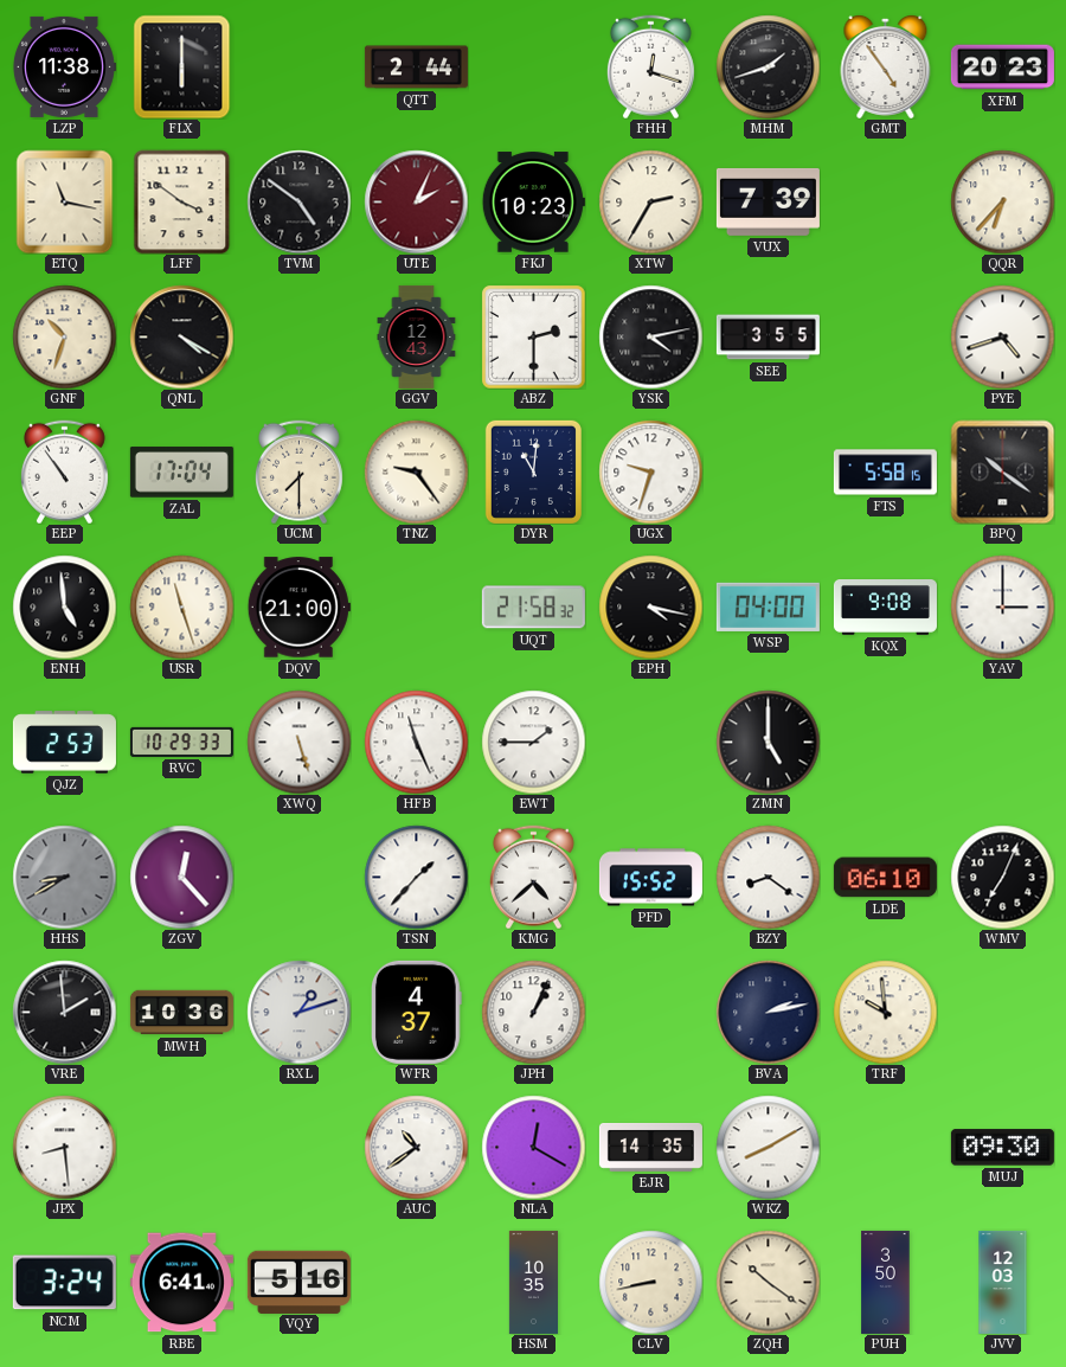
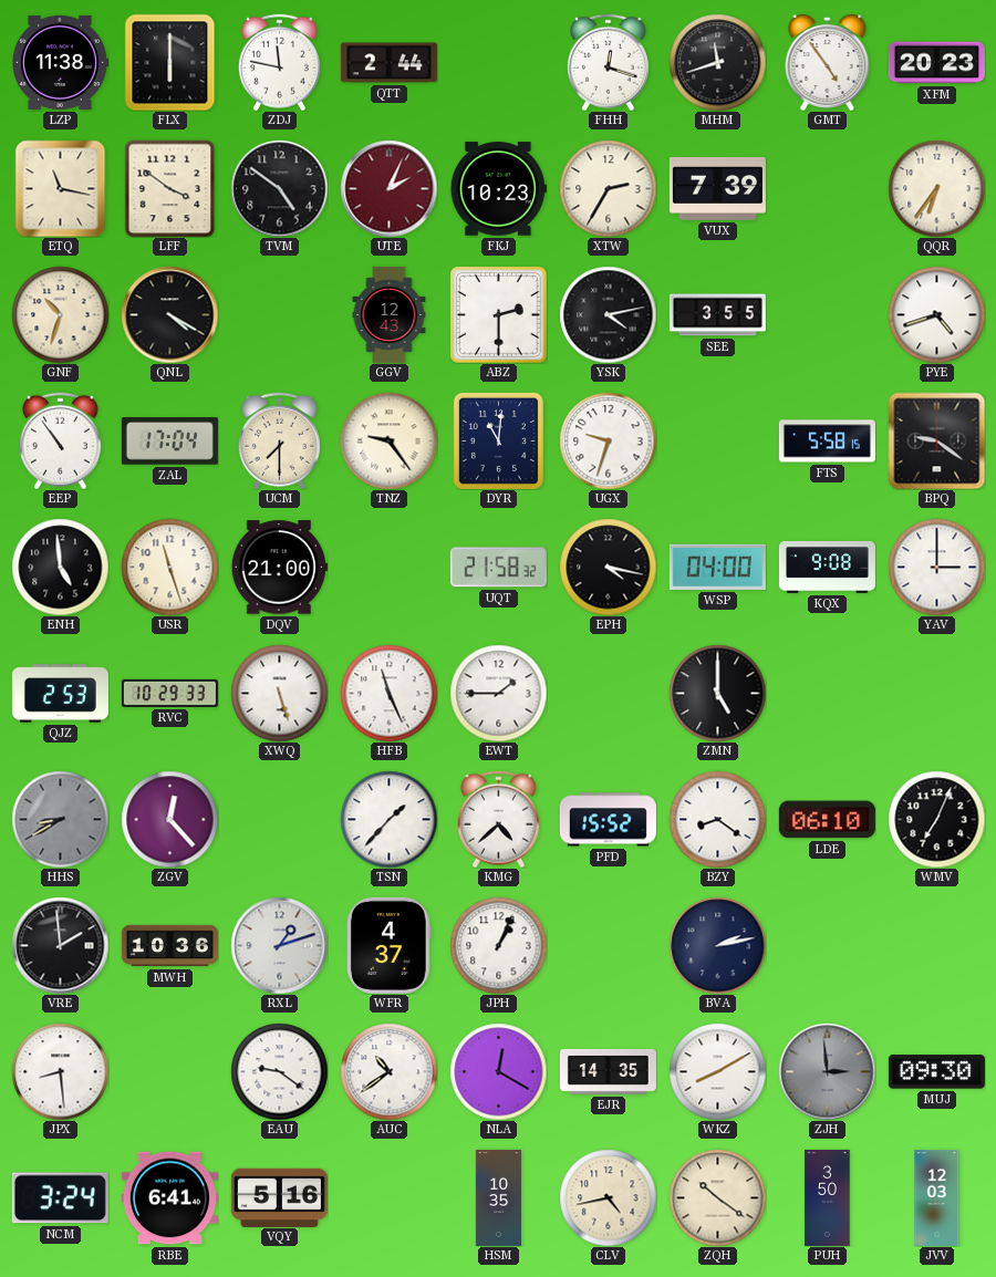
ZDJ: none -> 11:47 (279, 62)
MHM: 1:42 -> 11:42 (717, 62)
QQR: 6:37 -> 6:36 (936, 188)
BPQ: 10:21 -> 9:21 (936, 440)
TRF: 9:59 -> none (885, 1012)
EAU: none -> 9:21 (279, 1071)
ZJH: none -> 2:59 (827, 1071)
CLV: 8:43 -> 4:43 (608, 1197)
